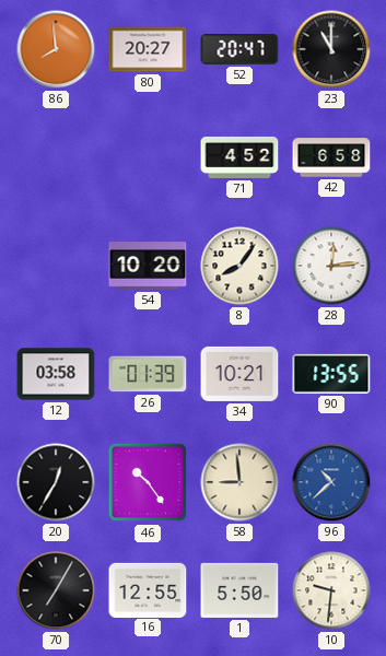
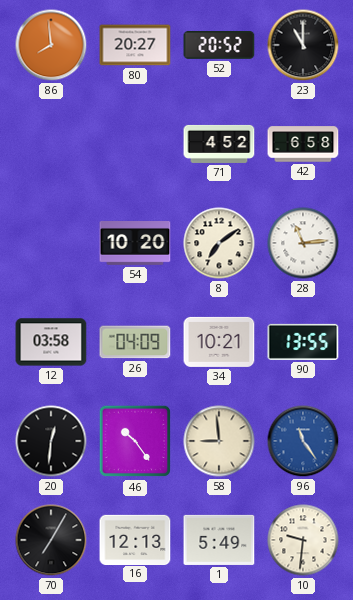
52: 20:47 -> 20:52 (219, 45)
8: 8:06 -> 7:09 (219, 243)
28: 12:14 -> 11:14 (303, 243)
26: 01:39 -> 04:09 (135, 342)
20: 12:35 -> 12:31 (51, 441)
96: 10:38 -> 11:24 (303, 441)
16: 12:55 -> 12:13 (135, 539)
1: 5:50 -> 5:49 (219, 540)
